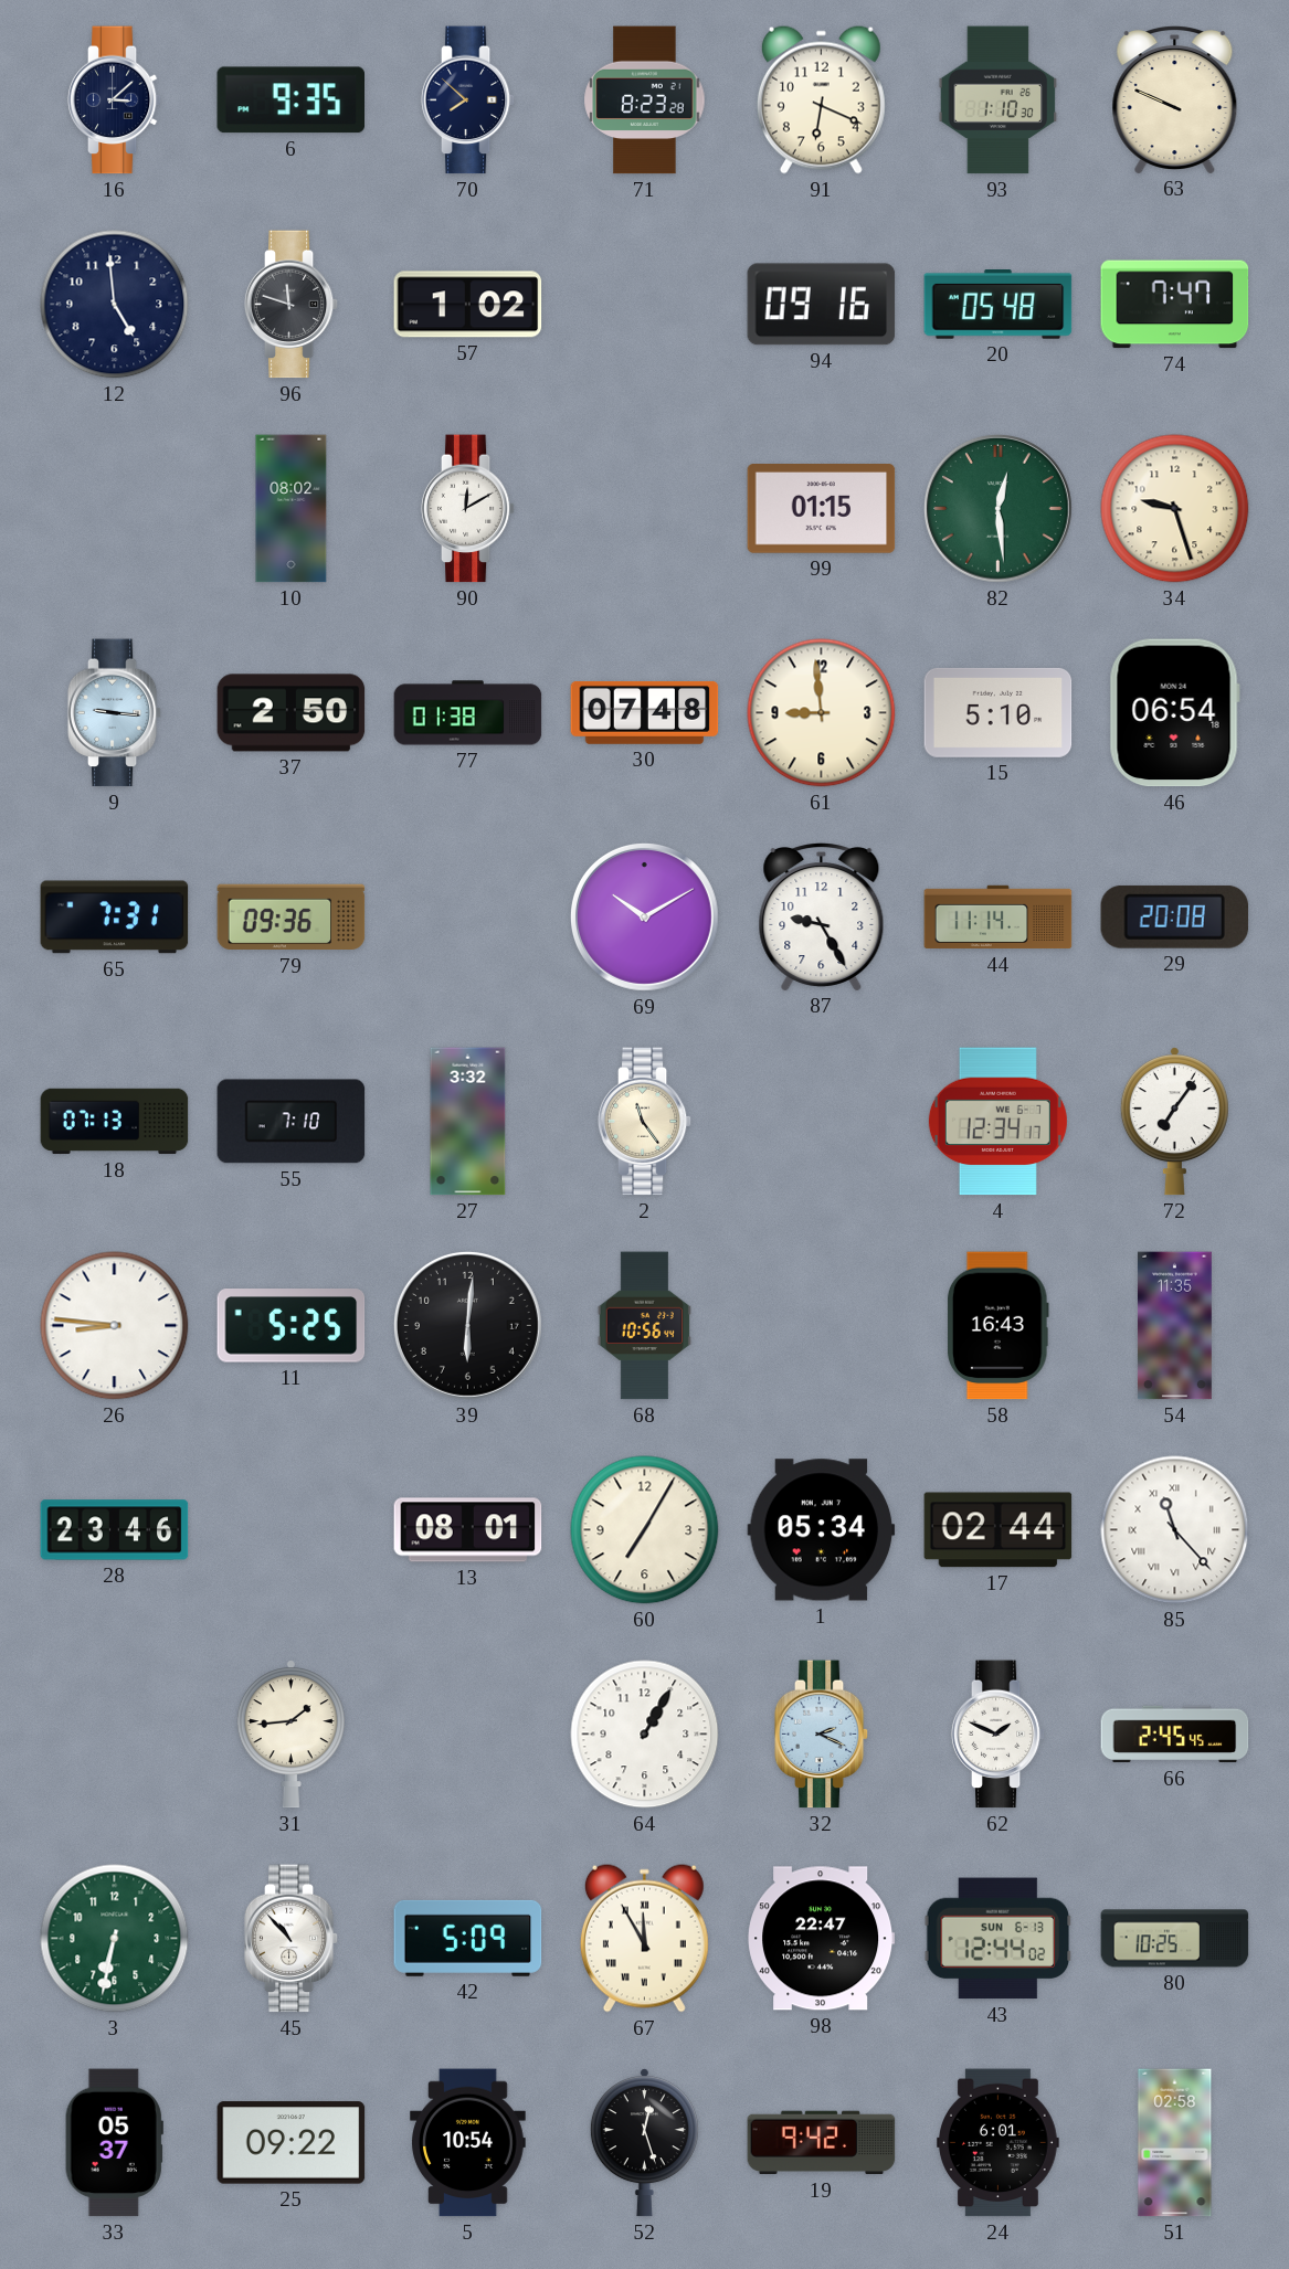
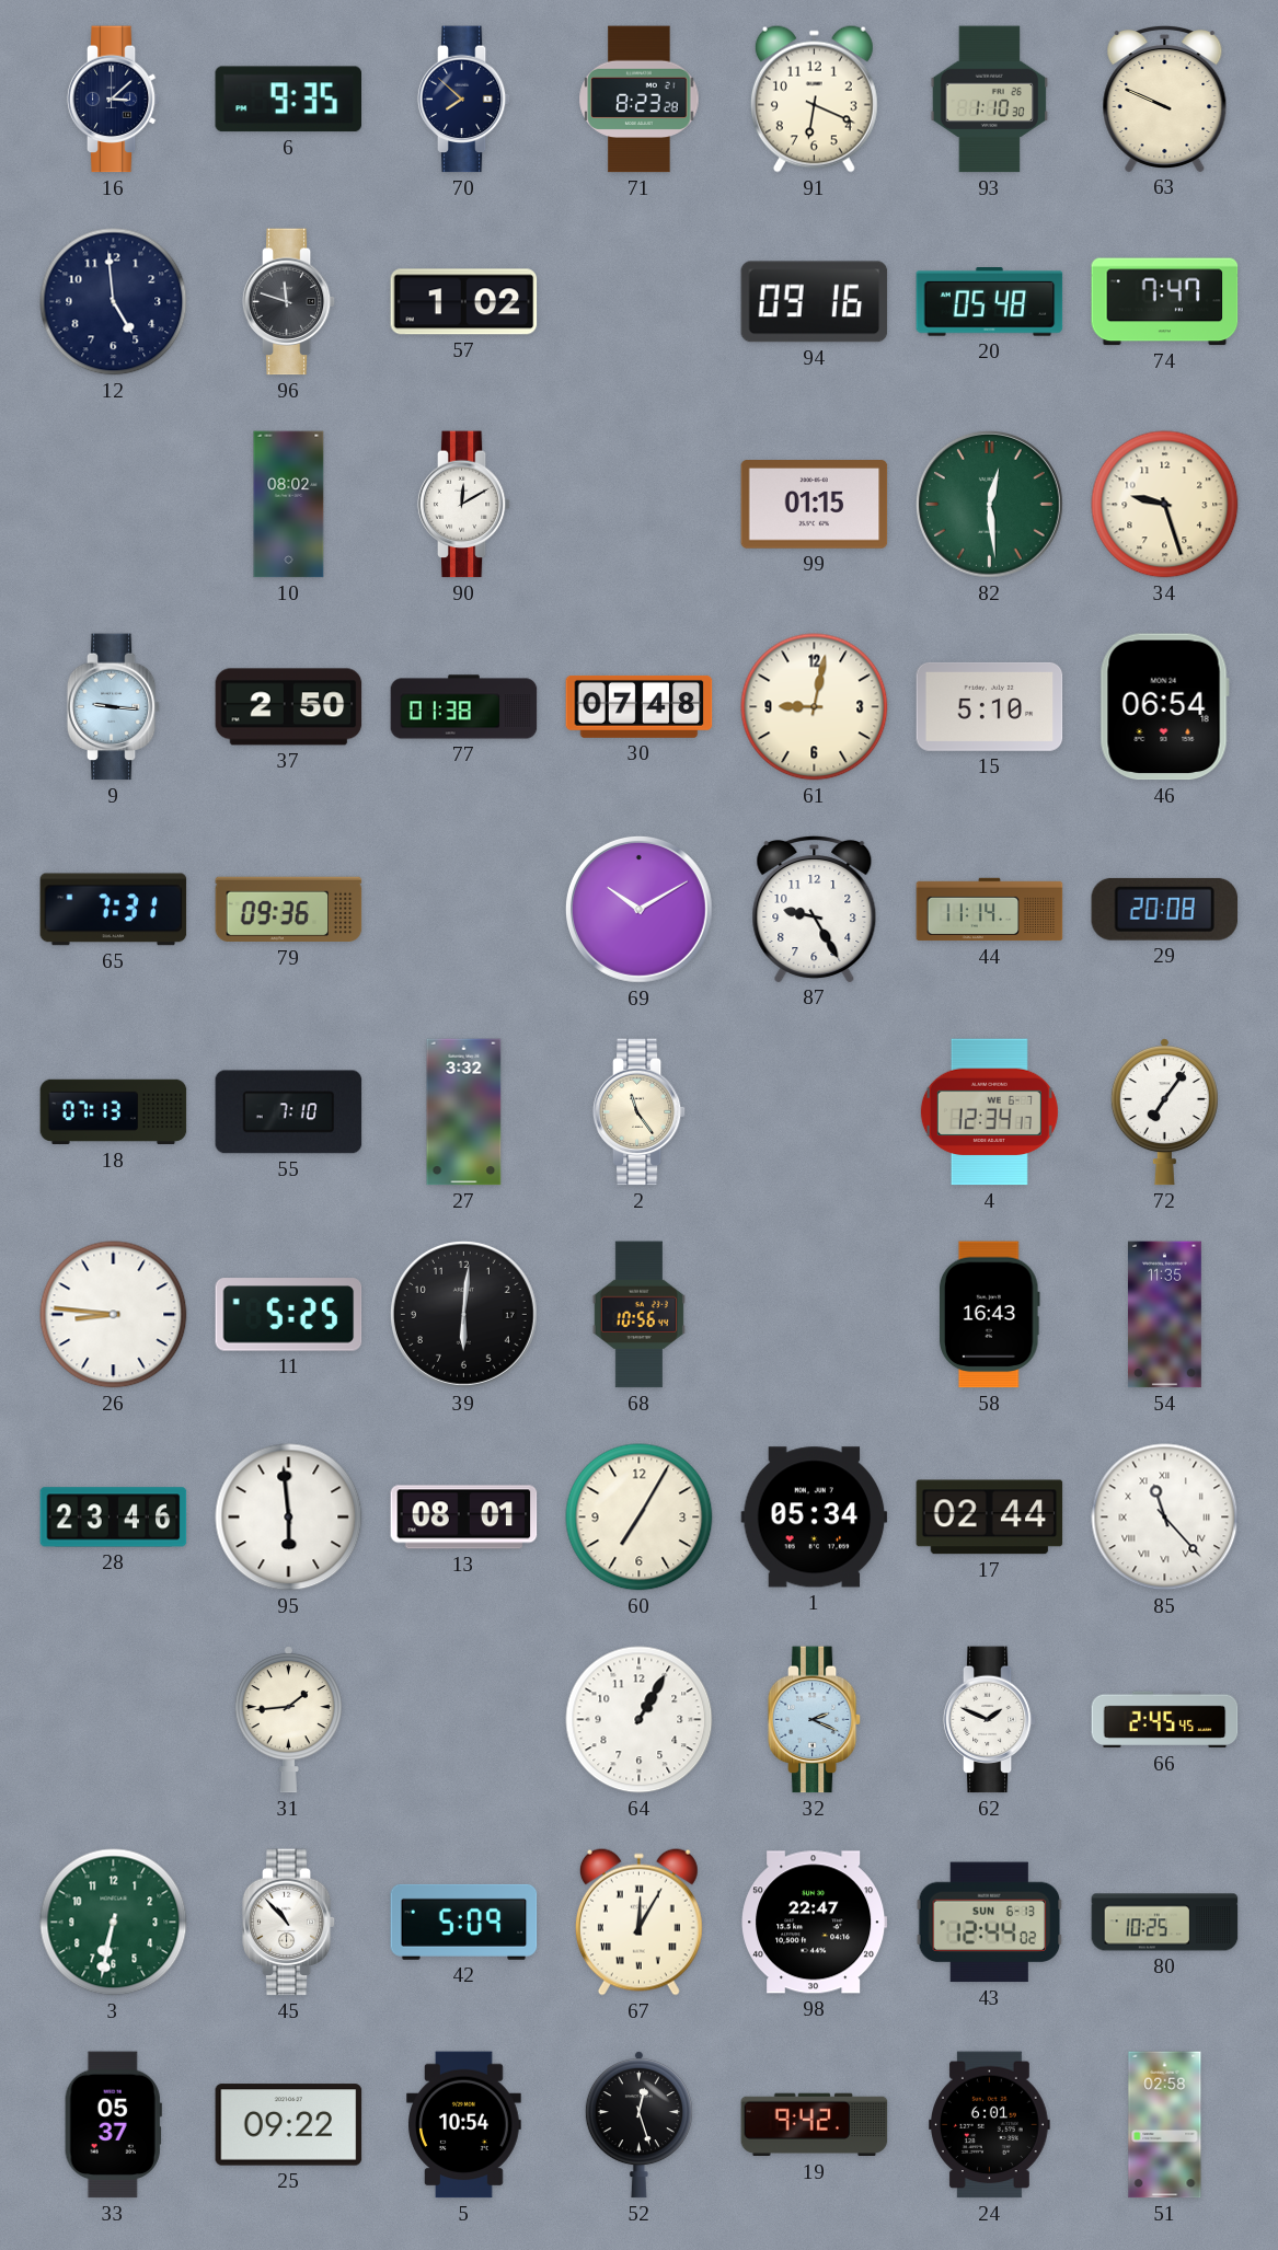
61: 8:59 -> 9:02 (815, 707)
95: none -> 5:59 (289, 1518)
67: 11:55 -> 12:05 (638, 1922)
